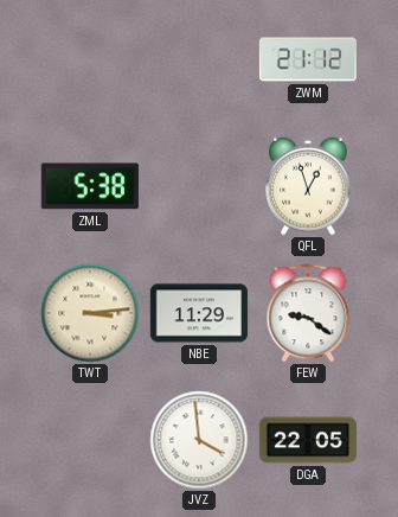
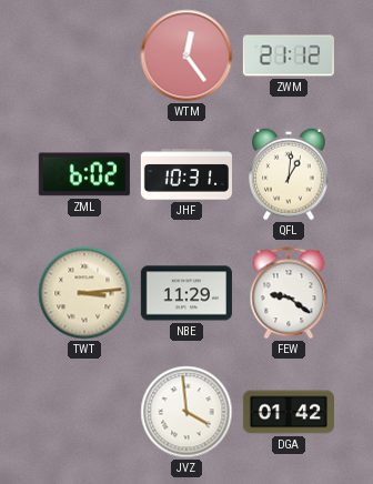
WTM: none -> 12:24 (186, 56)
ZML: 5:38 -> 6:02 (84, 174)
JHF: none -> 10:31 (185, 174)
QFL: 12:57 -> 1:01 (289, 174)
DGA: 22:05 -> 01:42 (288, 412)
